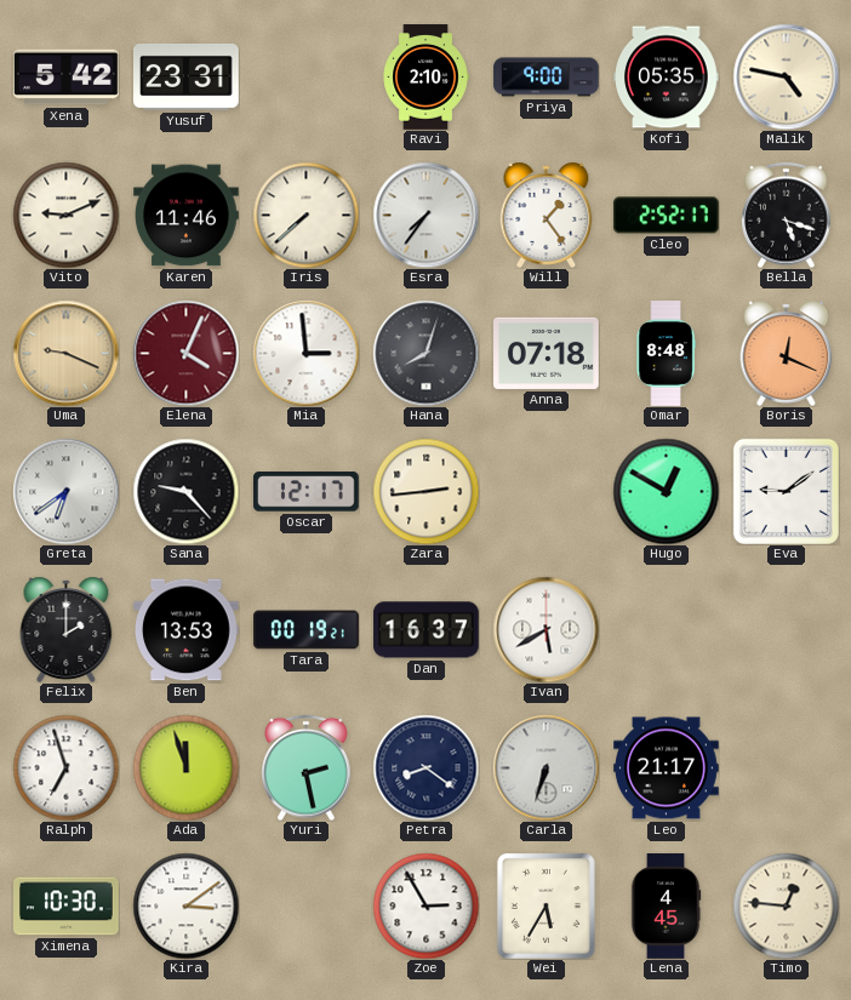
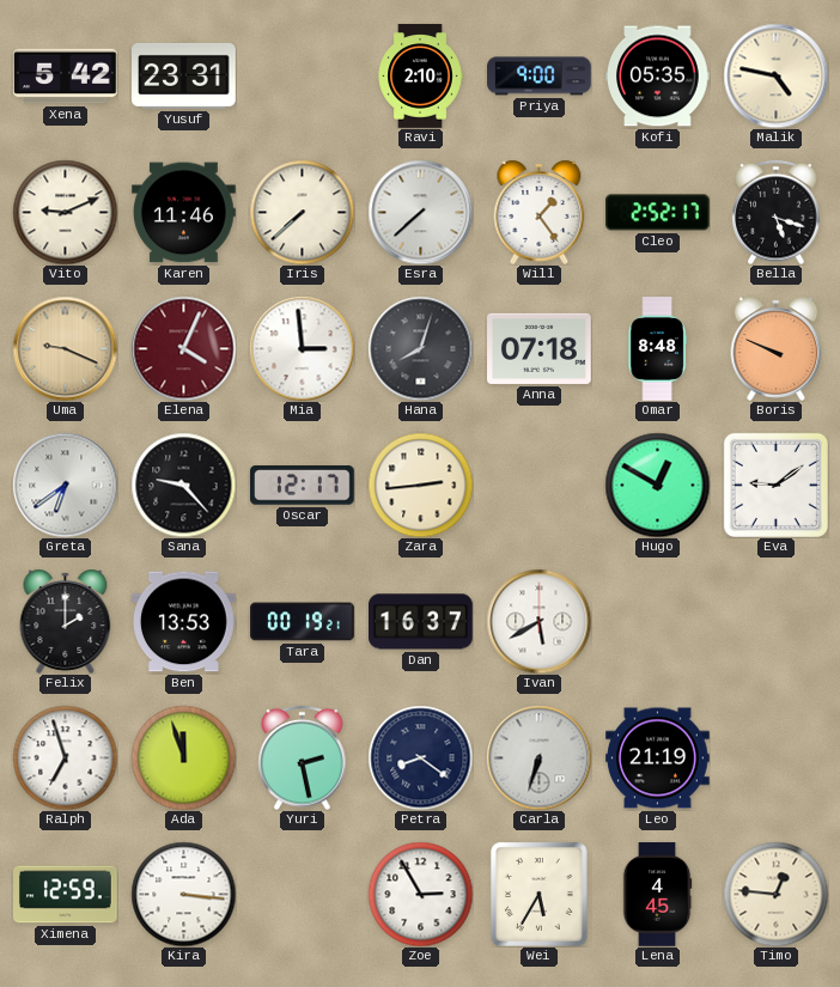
Esra: 7:36 -> 7:38 (420, 212)
Boris: 12:19 -> 9:49 (777, 348)
Leo: 21:17 -> 21:19 (658, 758)
Ximena: 10:30 -> 12:59 (66, 895)
Kira: 3:09 -> 3:16 (183, 894)
